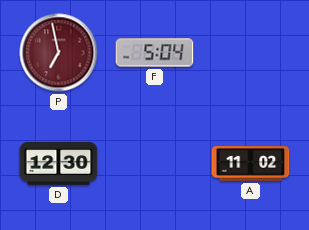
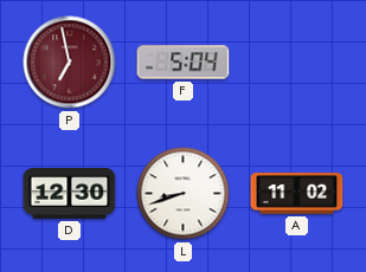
L: none -> 8:42 (184, 194)
